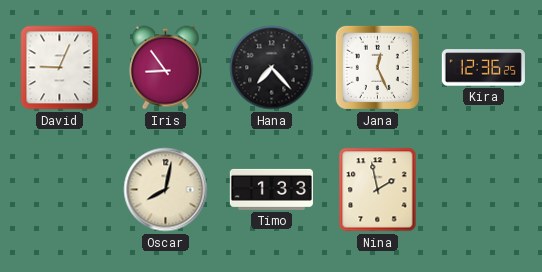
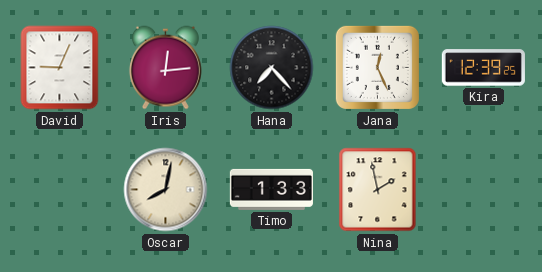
Iris: 8:54 -> 12:14 (165, 68)
Kira: 12:36 -> 12:39 (483, 68)
